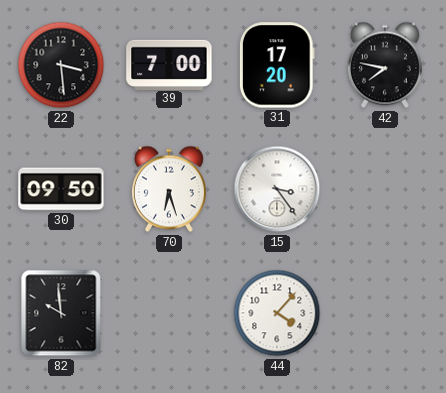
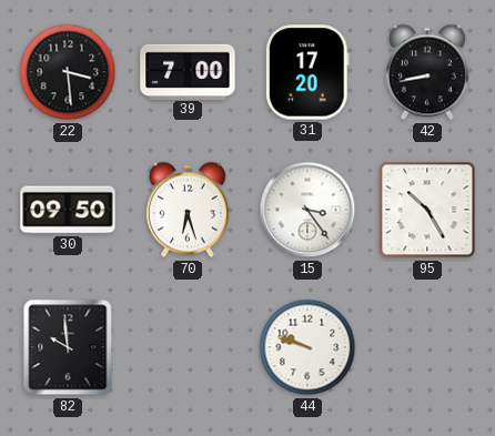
42: 7:47 -> 8:43 (427, 72)
95: none -> 10:25 (427, 210)
44: 4:07 -> 9:48 (307, 347)
